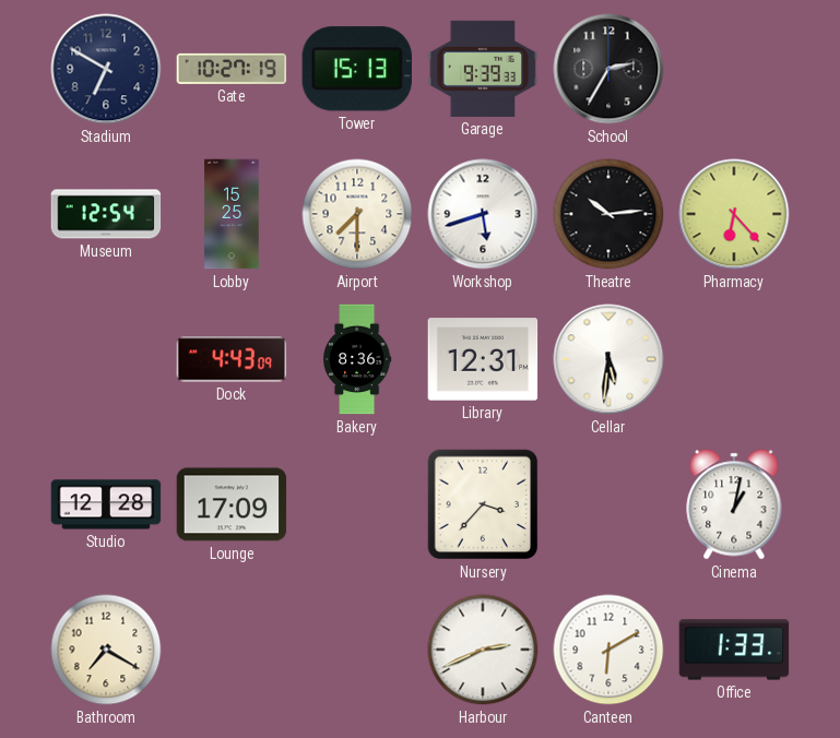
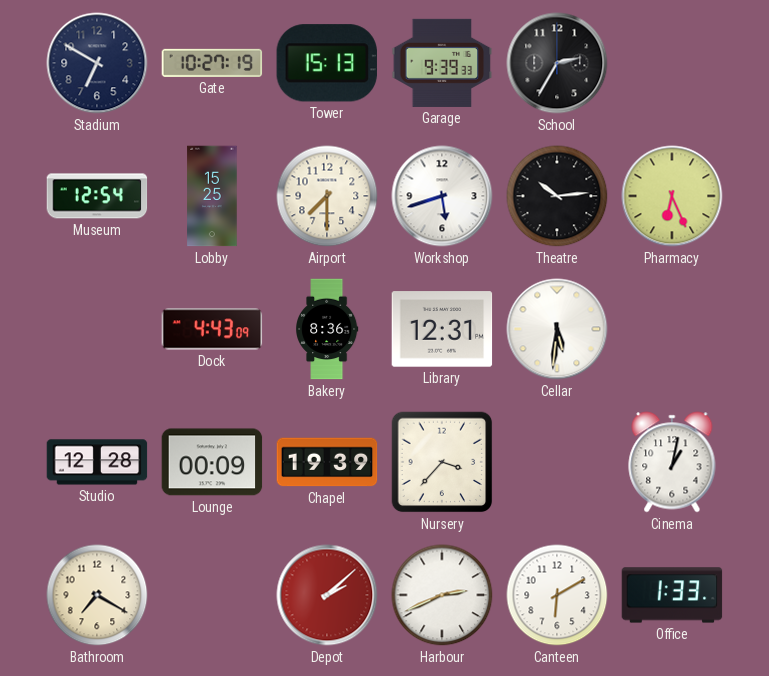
Pharmacy: 6:23 -> 6:26 (672, 196)
Lounge: 17:09 -> 00:09 (212, 462)
Chapel: none -> 19:39 (327, 462)
Depot: none -> 2:08 (327, 595)
